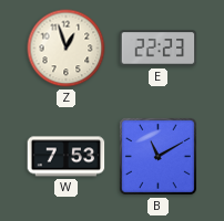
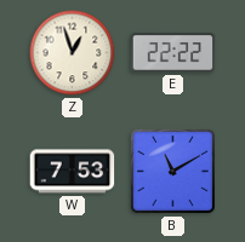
E: 22:23 -> 22:22 (173, 53)
